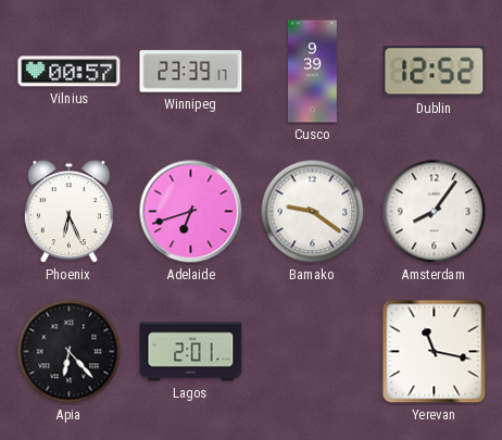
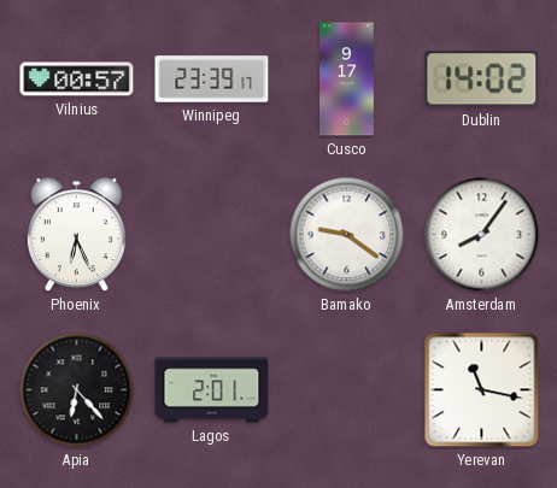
Cusco: 9:39 -> 9:17 (347, 80)
Dublin: 12:52 -> 14:02 (482, 80)
Adelaide: 6:42 -> none (191, 212)
